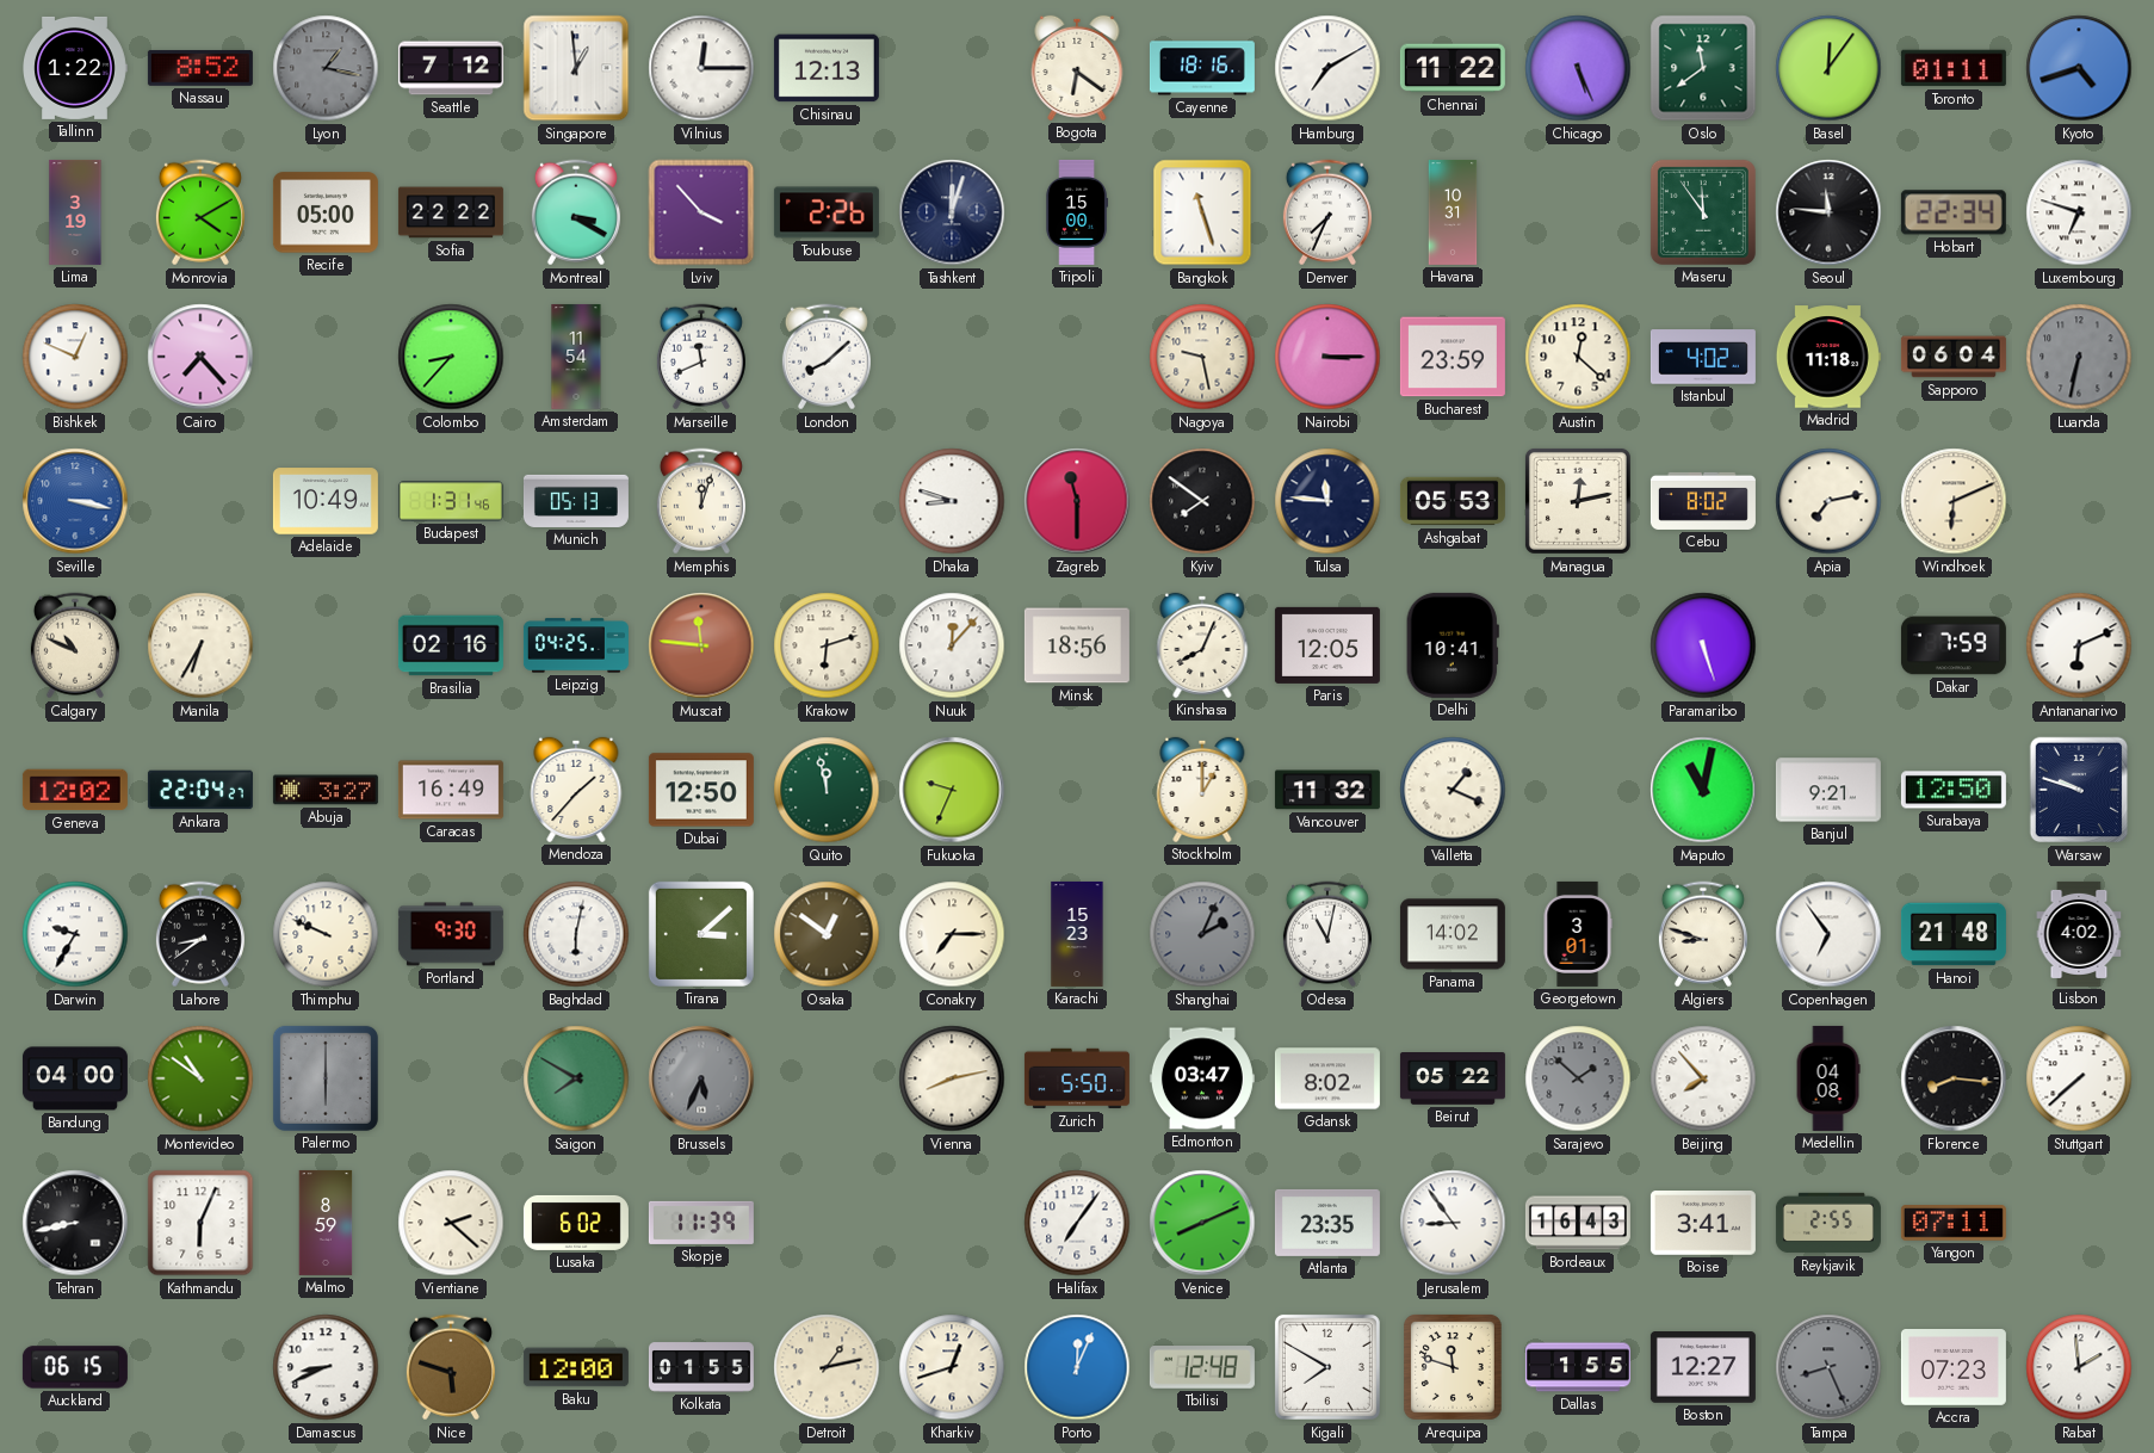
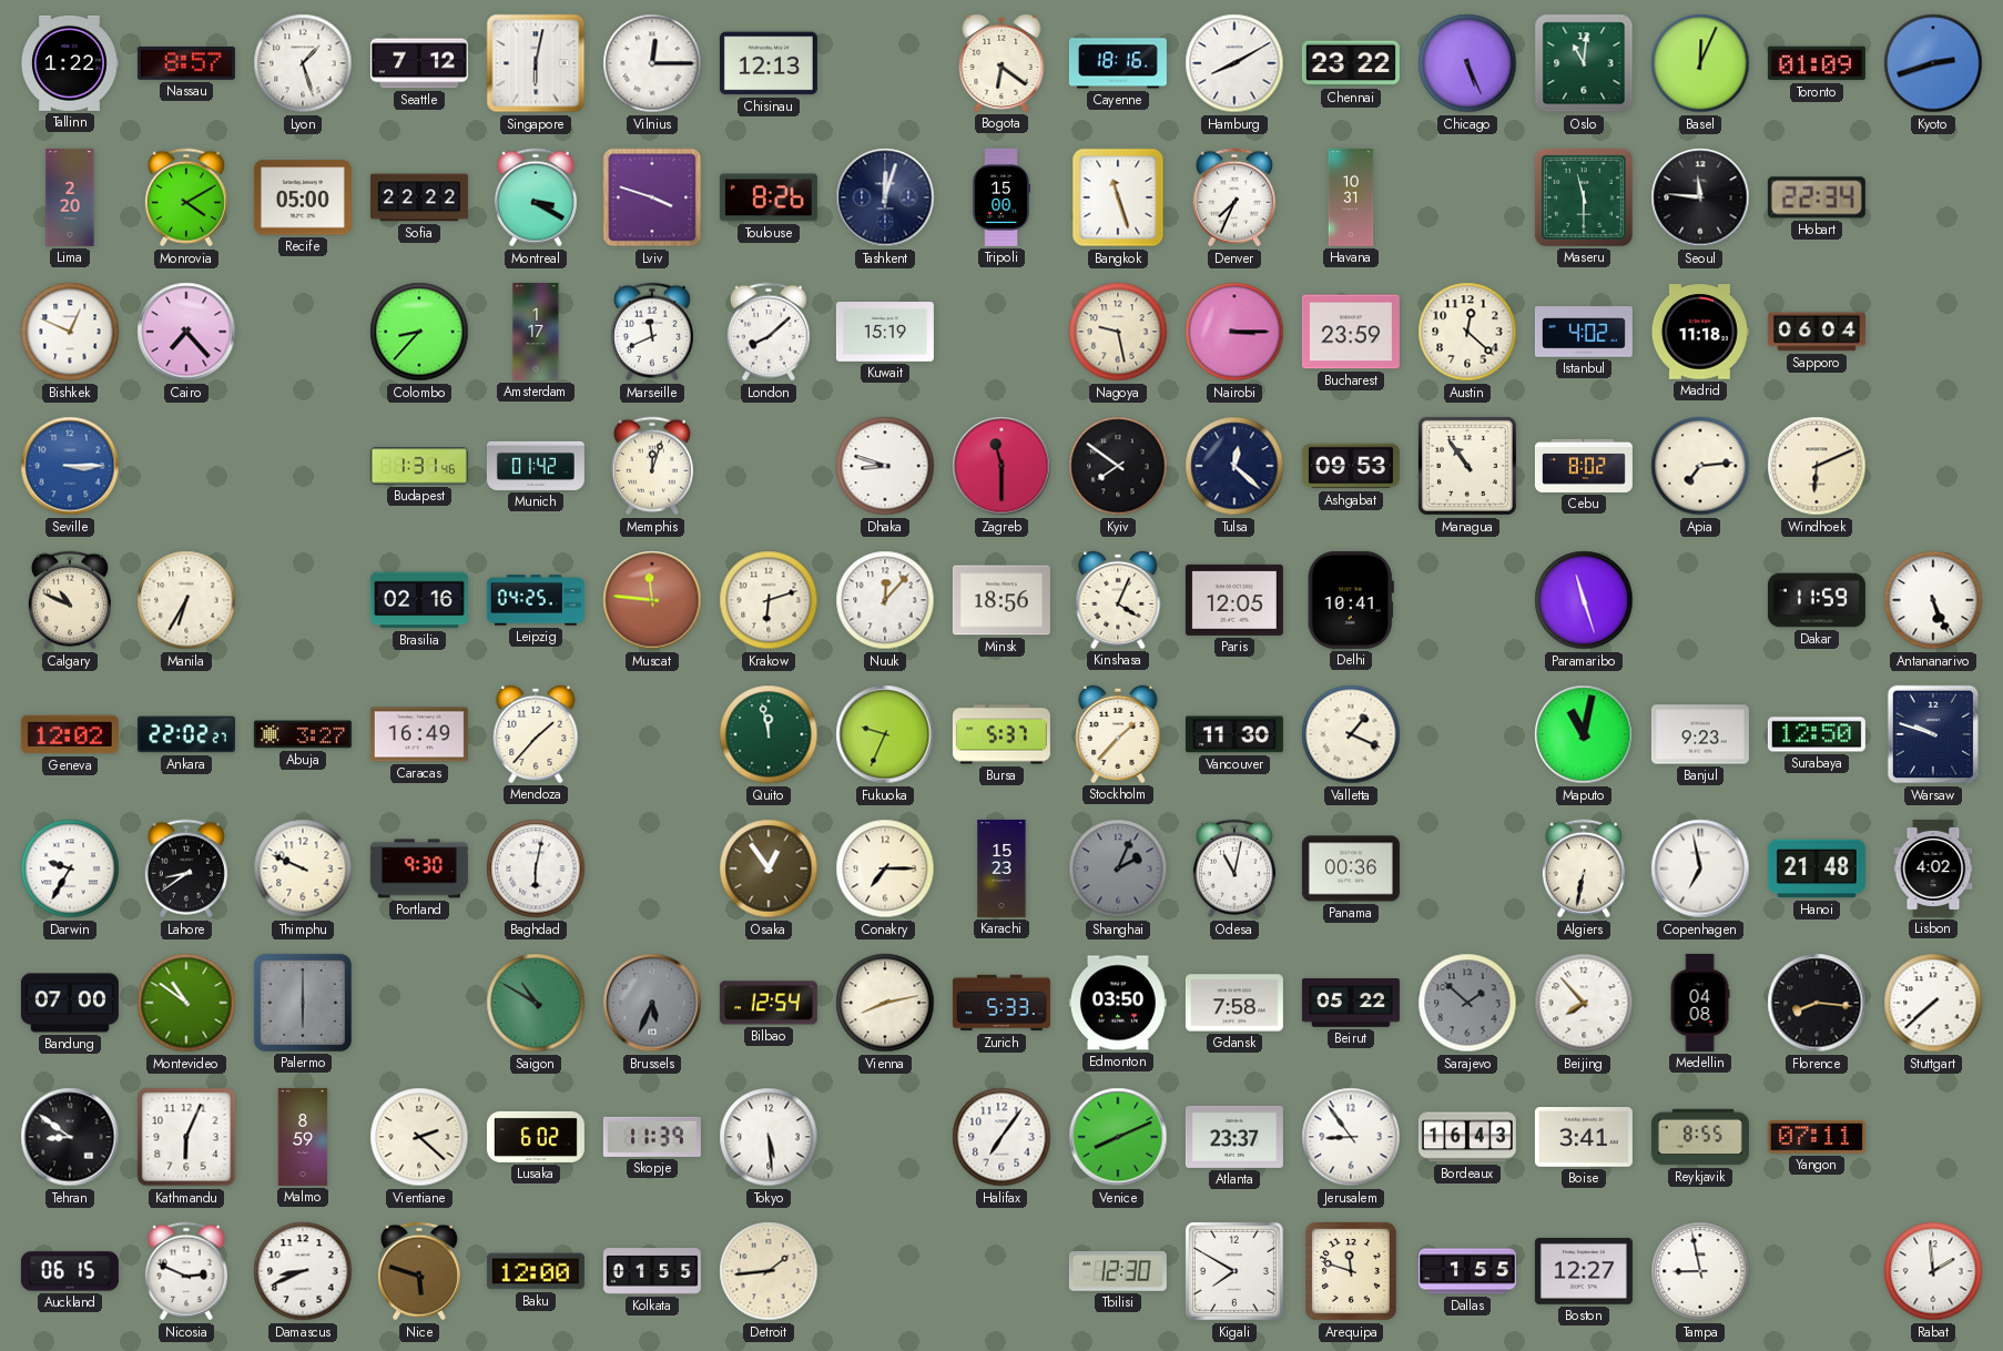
Nassau: 8:52 -> 8:57 (186, 63)
Lyon: 1:17 -> 1:27 (303, 63)
Lyon dial: grey -> white (303, 63)
Singapore: 12:59 -> 6:02 (536, 63)
Hamburg: 7:10 -> 8:10 (1234, 63)
Chennai: 11:22 -> 23:22 (1351, 63)
Oslo: 11:39 -> 11:01 (1584, 63)
Basel: 12:06 -> 12:04 (1700, 63)
Toronto: 01:11 -> 01:09 (1817, 63)
Kyoto: 4:42 -> 2:42 (1933, 63)
Lima: 3:19 -> 2:20 (70, 197)
Lviv: 3:53 -> 3:48 (652, 197)
Toulouse: 2:26 -> 8:26 (769, 197)
Maseru: 11:54 -> 11:30 (1584, 197)
Luxembourg: 6:48 -> none (2079, 212)
Amsterdam: 11:54 -> 1:17 (536, 332)
Kuwait: none -> 15:19 (885, 333)
Luanda: 6:32 -> none (2079, 357)
Seville: 3:17 -> 3:15 (70, 466)
Adelaide: 10:49 -> none (326, 501)
Munich: 05:13 -> 01:42 (536, 466)
Tulsa: 11:46 -> 12:22 (1234, 466)
Ashgabat: 05:53 -> 09:53 (1351, 466)
Managua: 12:13 -> 10:54 (1467, 466)
Apia: 7:13 -> 7:14 (1700, 466)
Kinshasa: 8:04 -> 4:04 (1118, 600)
Paramaribo: 5:27 -> 11:27 (1584, 600)
Dakar: 7:59 -> 11:59 (1817, 600)
Antananarivo: 6:11 -> 5:26 (1933, 600)
Ankara: 22:04 -> 22:02 (186, 734)
Dubai: 12:50 -> none (701, 790)
Bursa: none -> 5:37 (1002, 734)
Stockholm: 1:00 -> 1:37 (1118, 734)
Vancouver: 11:32 -> 11:30 (1234, 734)
Banjul: 9:21 -> 9:23 (1700, 734)
Tirana: 3:08 -> none (701, 934)
Osaka: 12:51 -> 12:54 (769, 868)
Panama: 14:02 -> 00:36 (1351, 868)
Georgetown: 3:01 -> none (1578, 934)
Algiers: 8:48 -> 6:32 (1584, 868)
Copenhagen: 6:54 -> 6:58 (1700, 868)
Bandung: 04:00 -> 07:00 (70, 1003)
Saigon: 7:50 -> 10:50 (536, 1003)
Bilbao: none -> 12:54 (769, 1003)
Zurich: 5:50 -> 5:33 (1002, 1003)
Edmonton: 03:47 -> 03:50 (1118, 1003)
Gdansk: 8:02 -> 7:58 (1234, 1003)
Tehran: 8:43 -> 8:51 (70, 1137)
Tokyo: none -> 5:29 (769, 1137)
Atlanta: 23:35 -> 23:37 (1234, 1137)
Reykjavik: 2:55 -> 8:55 (1700, 1137)
Nicosia: none -> 2:49 (186, 1271)
Detroit: 1:13 -> 1:44 (769, 1271)
Kharkiv: 12:42 -> none (952, 1367)
Porto: 12:04 -> none (1077, 1367)
Tbilisi: 12:48 -> 12:30 (1118, 1271)
Tampa: 8:26 -> 8:58 (1700, 1271)
Tampa dial: grey -> white (1700, 1271)
Accra: 07:23 -> none (1954, 1368)
